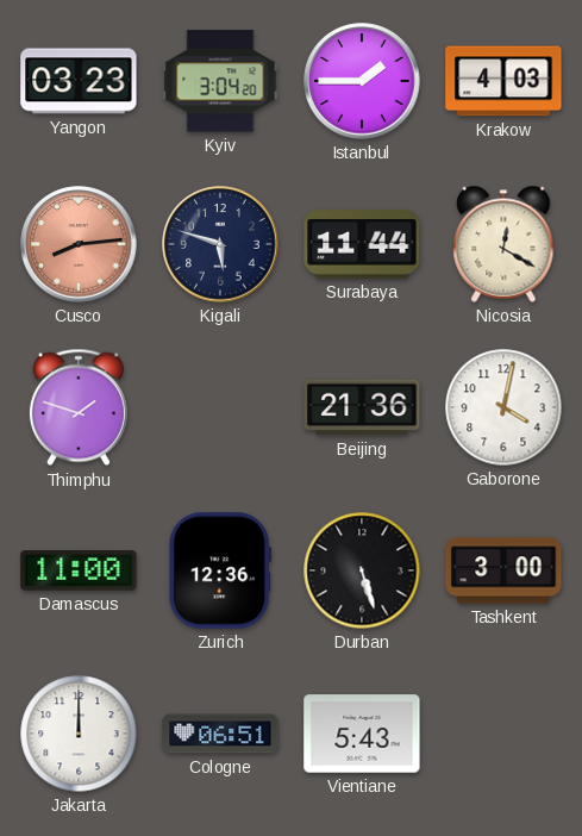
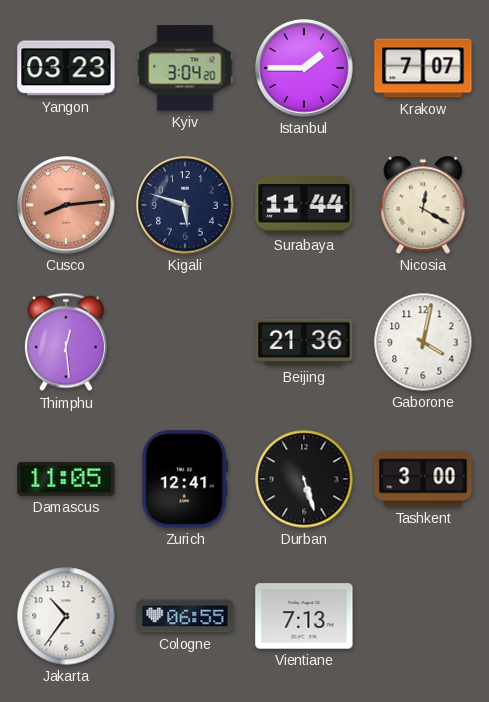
Krakow: 4:03 -> 7:07 (423, 68)
Thimphu: 1:48 -> 12:29 (66, 342)
Damascus: 11:00 -> 11:05 (66, 479)
Zurich: 12:36 -> 12:41 (185, 479)
Jakarta: 12:00 -> 10:36 (66, 616)
Cologne: 06:51 -> 06:55 (185, 616)
Vientiane: 5:43 -> 7:13 (304, 616)
